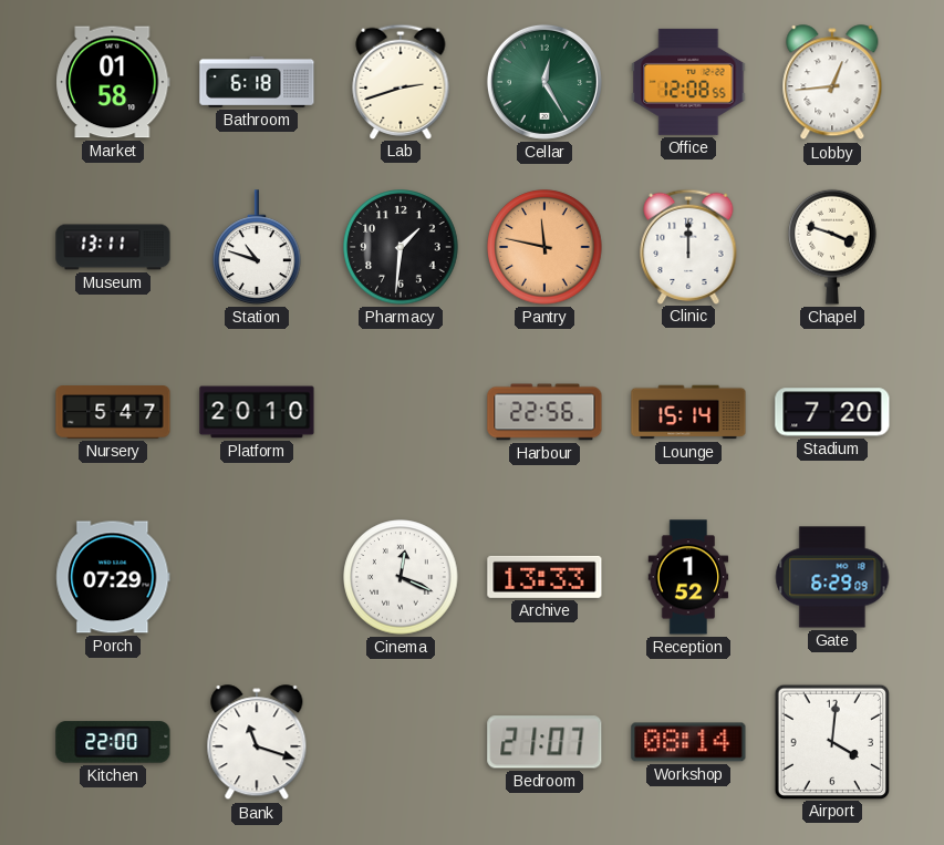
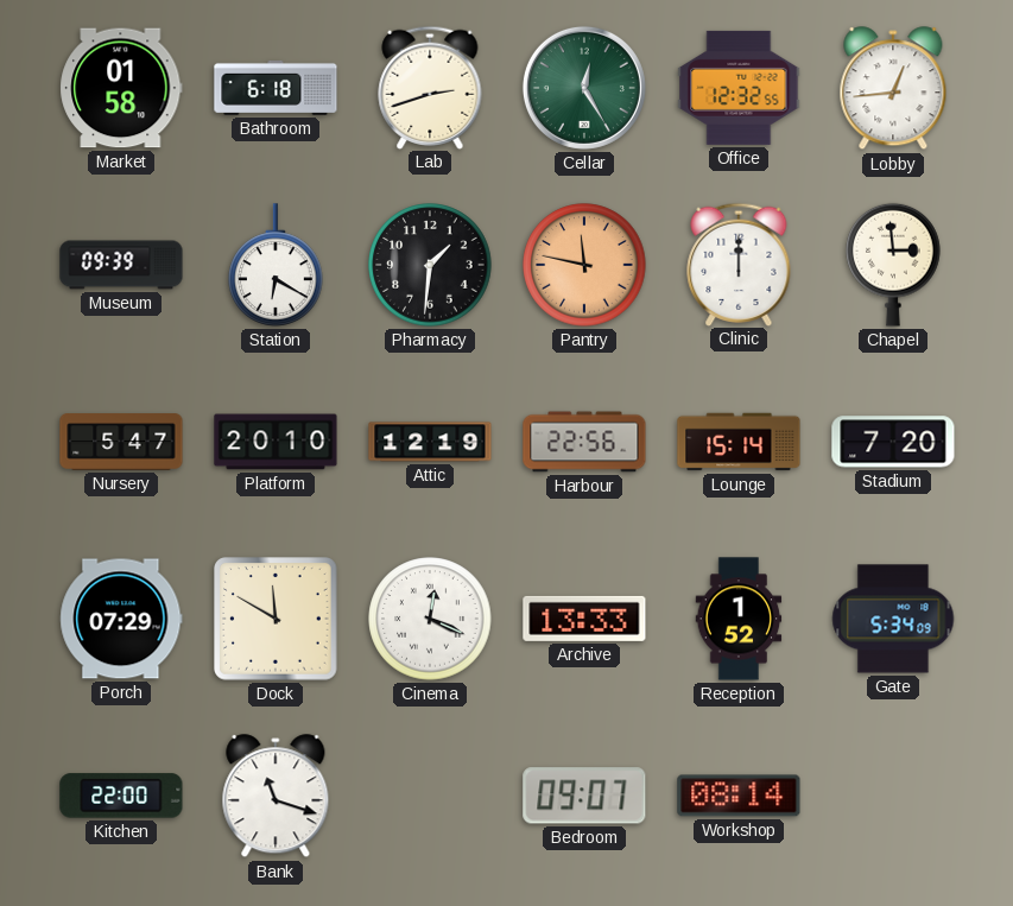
Office: 12:08 -> 12:32 (739, 88)
Museum: 13:11 -> 09:39 (121, 265)
Station: 10:48 -> 6:20 (276, 265)
Chapel: 3:48 -> 2:59 (893, 265)
Attic: none -> 12:19 (430, 442)
Dock: none -> 11:50 (276, 619)
Gate: 6:29 -> 5:34 (893, 619)
Bedroom: 21:07 -> 09:07 (584, 796)
Airport: 4:01 -> none (831, 741)
